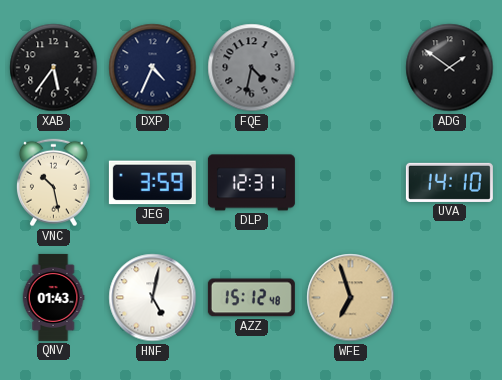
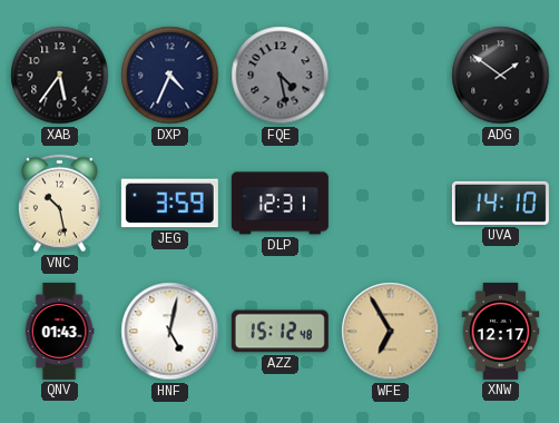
FQE: 4:32 -> 4:28 (281, 76)
WFE: 6:57 -> 6:55 (391, 332)
XNW: none -> 12:17 (501, 331)
